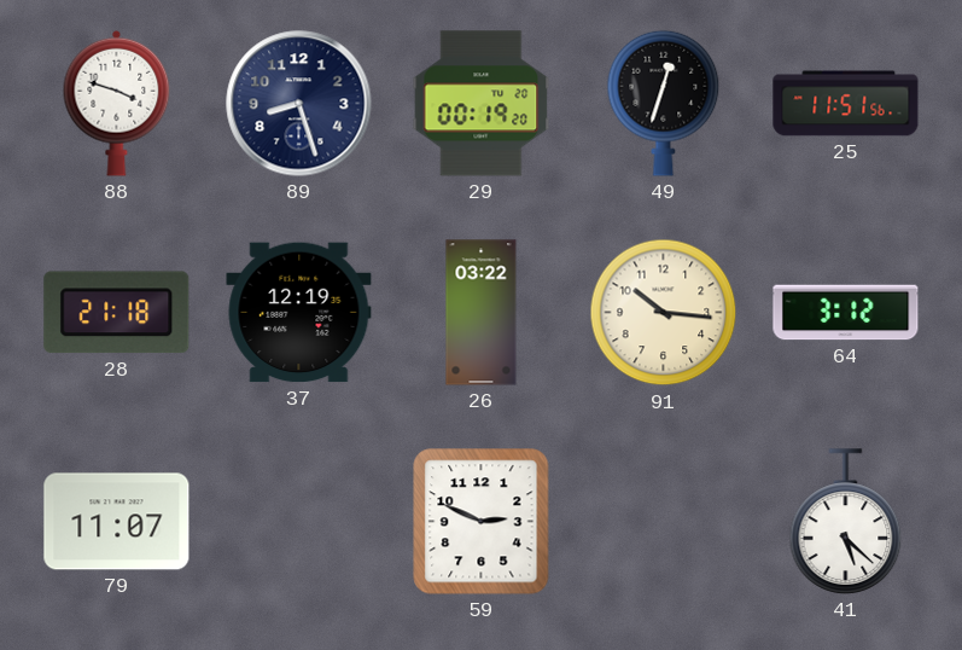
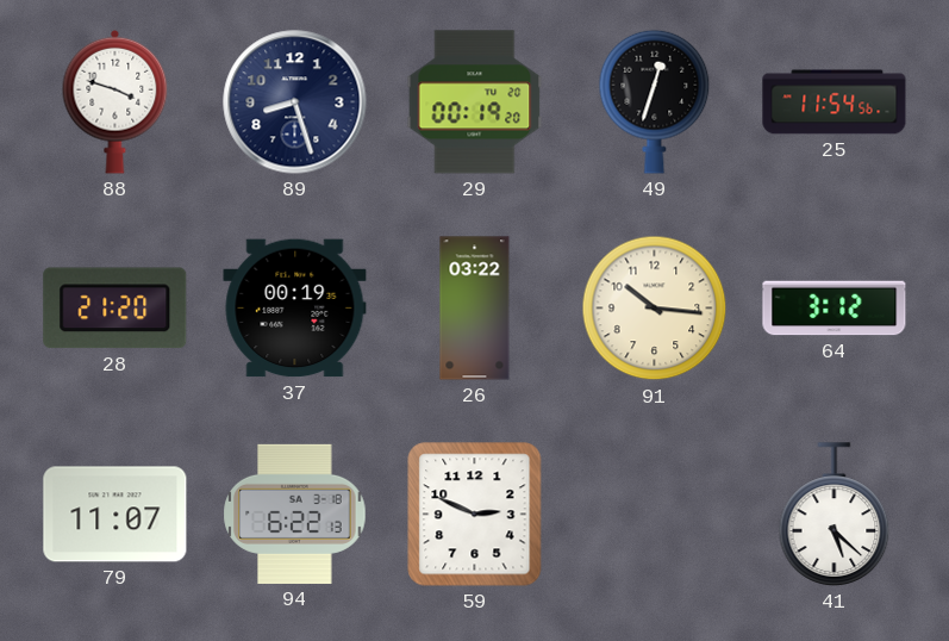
25: 11:51 -> 11:54 (835, 102)
28: 21:18 -> 21:20 (115, 309)
37: 12:19 -> 00:19 (295, 309)
94: none -> 6:22 (295, 514)
